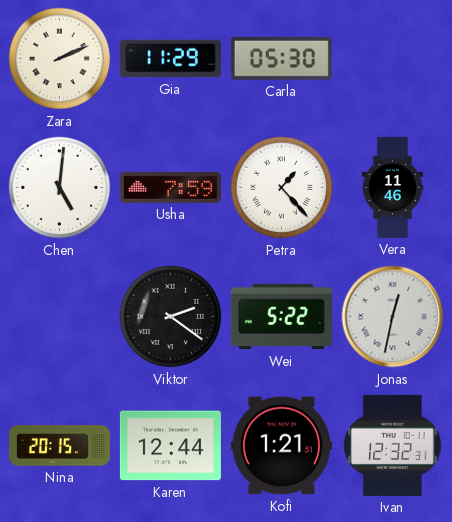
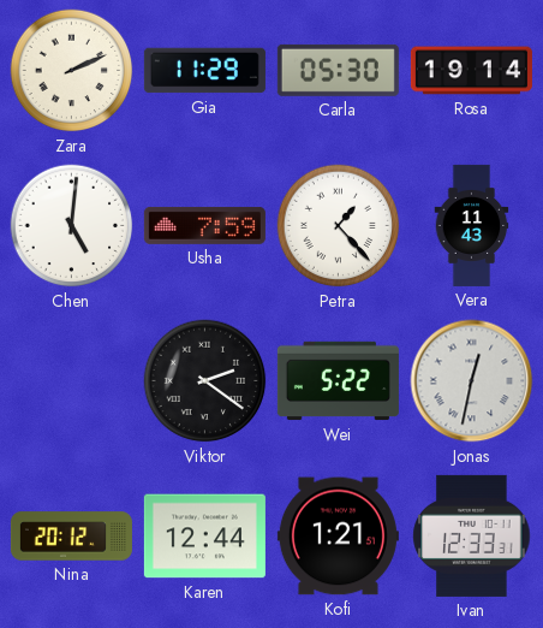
Rosa: none -> 19:14 (471, 71)
Vera: 11:46 -> 11:43 (472, 225)
Nina: 20:15 -> 20:12 (71, 537)
Ivan: 12:32 -> 12:33 (472, 535)
